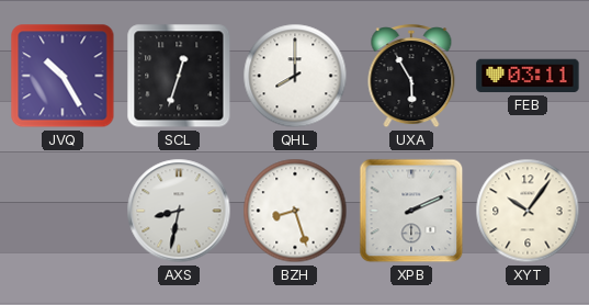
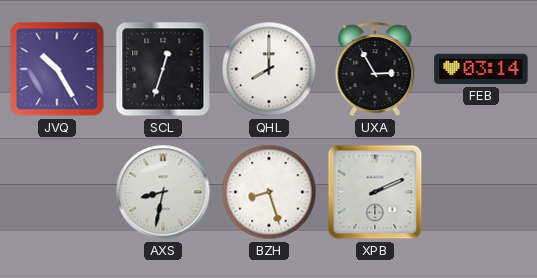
UXA: 5:55 -> 2:55 (375, 70)
FEB: 03:11 -> 03:14 (481, 69)
XYT: 10:06 -> none (528, 211)
